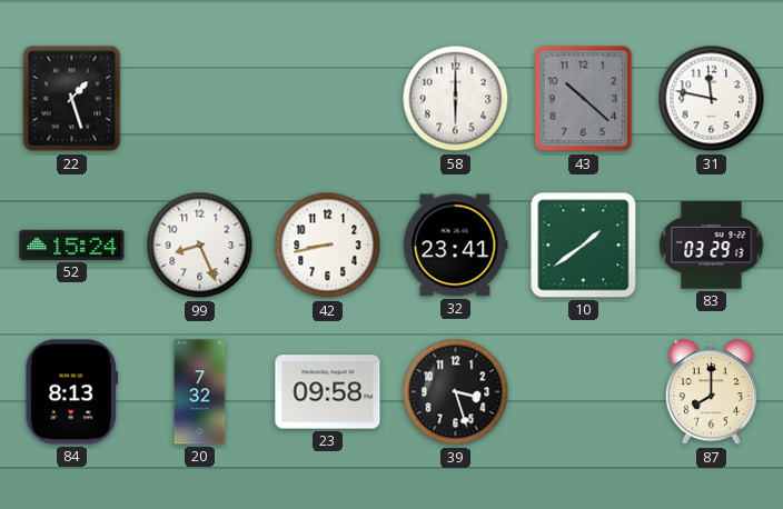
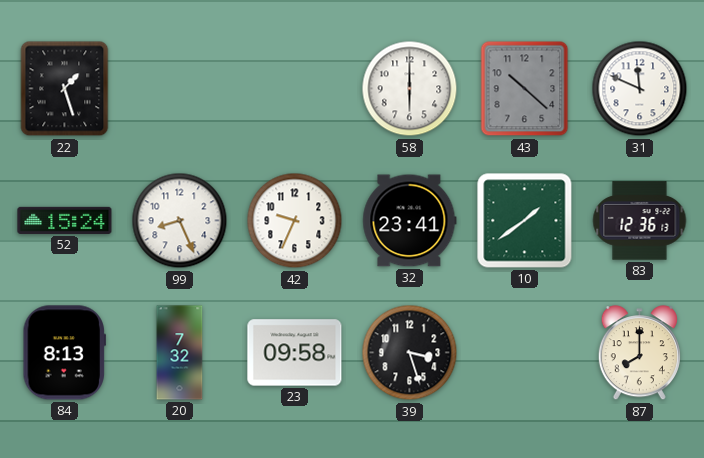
31: 11:47 -> 11:49 (640, 89)
42: 8:43 -> 9:34 (295, 221)
83: 03:29 -> 12:36 (640, 221)
